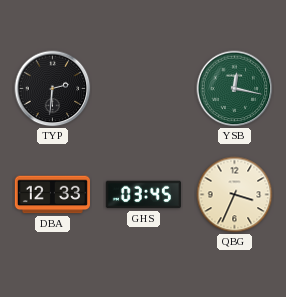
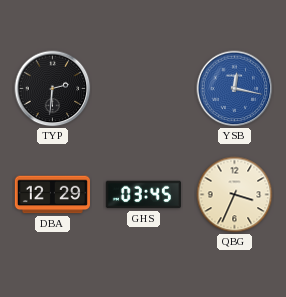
YSB dial: green -> blue (235, 89)
DBA: 12:33 -> 12:29 (52, 195)
